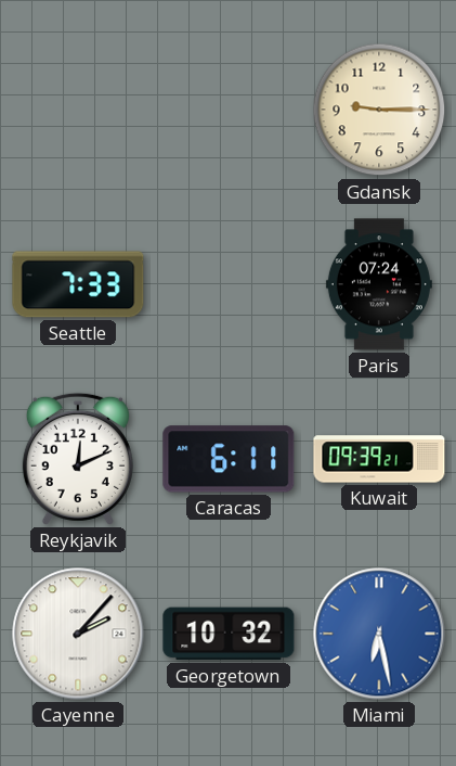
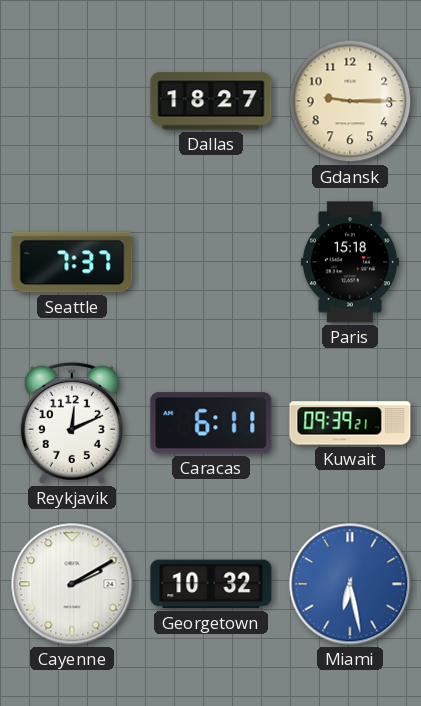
Dallas: none -> 18:27 (211, 101)
Seattle: 7:33 -> 7:37 (72, 262)
Paris: 07:24 -> 15:18 (350, 262)
Cayenne: 2:07 -> 2:10 (72, 584)
